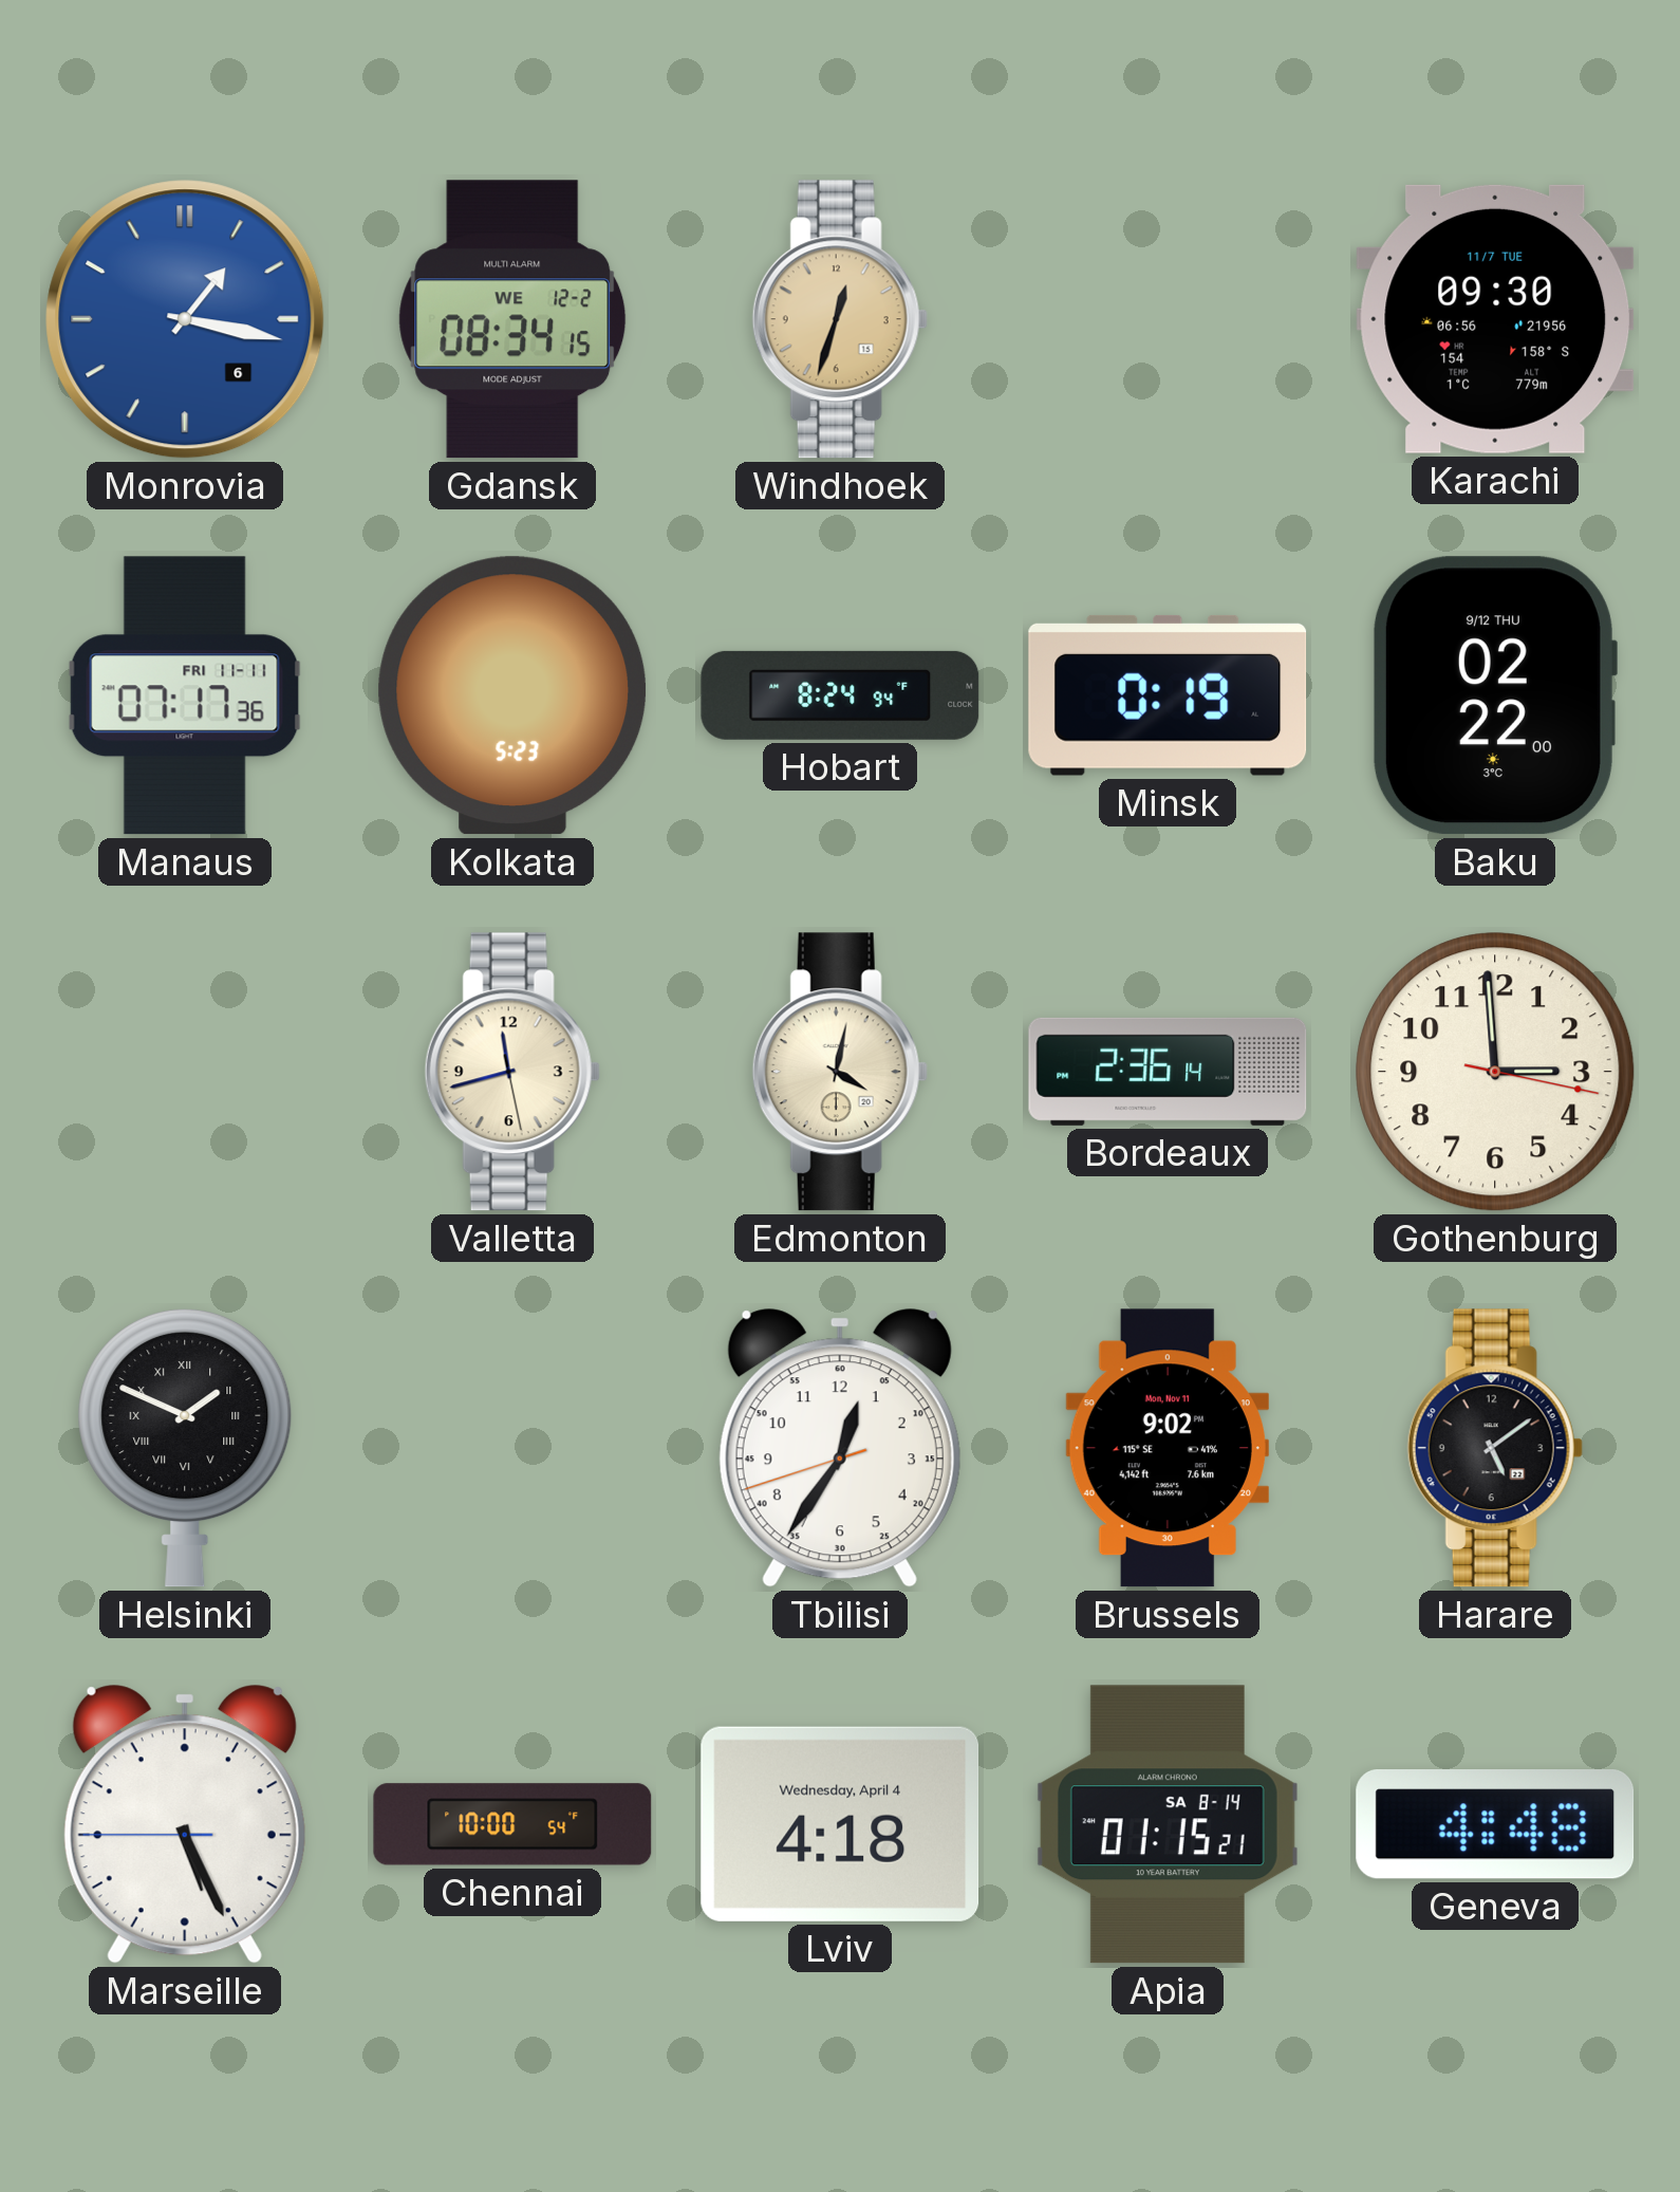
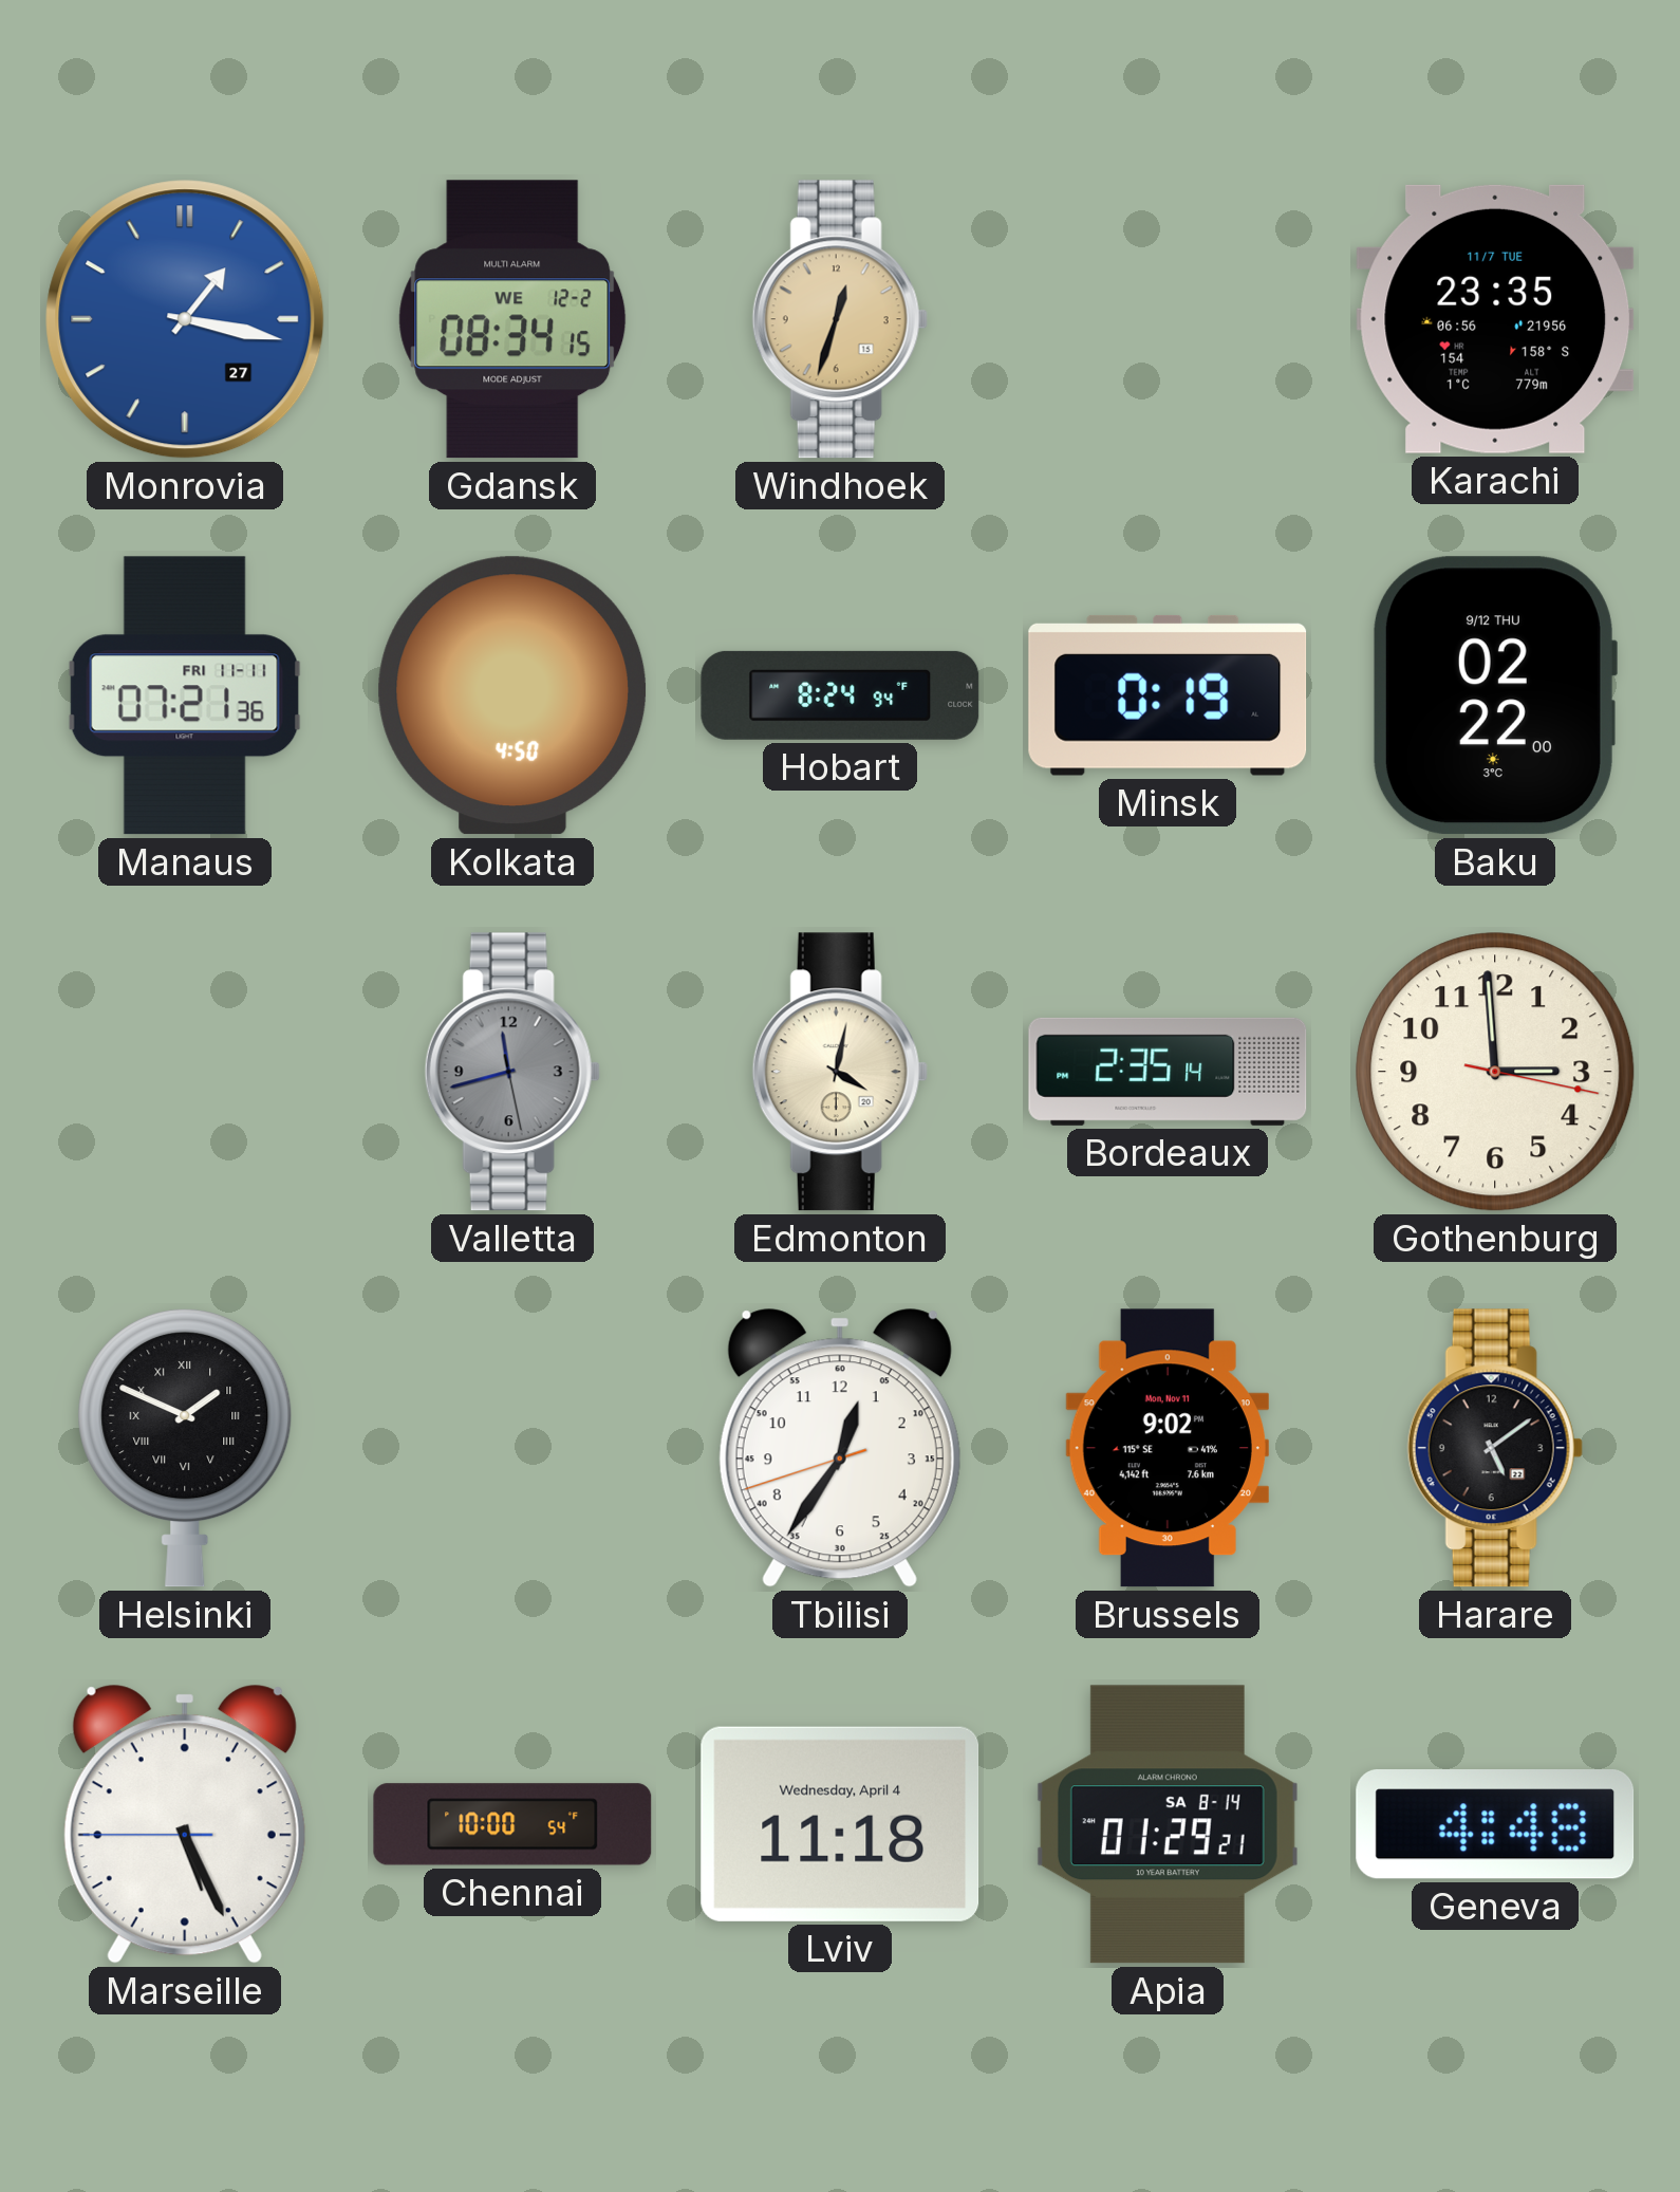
Monrovia date: 6 -> 27 (185, 319)
Karachi: 09:30 -> 23:35 (1495, 319)
Manaus: 07:17 -> 07:21 (185, 695)
Kolkata: 5:23 -> 4:50 (512, 695)
Valletta dial: cream -> grey (512, 1072)
Bordeaux: 2:36 -> 2:35 (1168, 1072)
Lviv: 4:18 -> 11:18 (840, 1824)
Apia: 01:15 -> 01:29 (1168, 1824)
